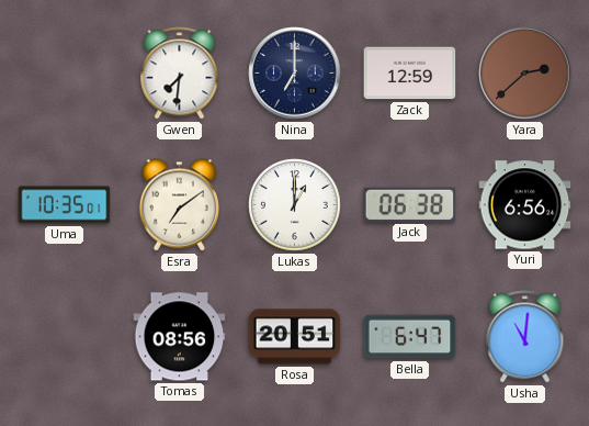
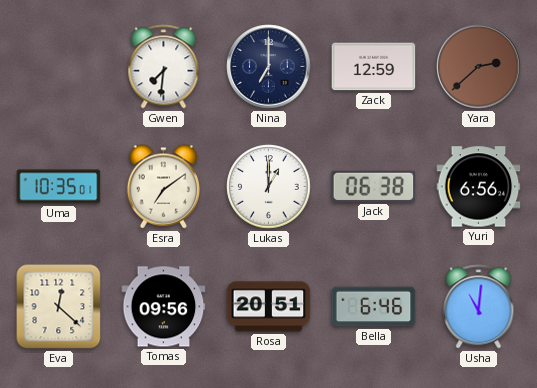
Eva: none -> 12:22 (59, 307)
Tomas: 08:56 -> 09:56 (164, 307)
Bella: 6:47 -> 6:46 (374, 307)
